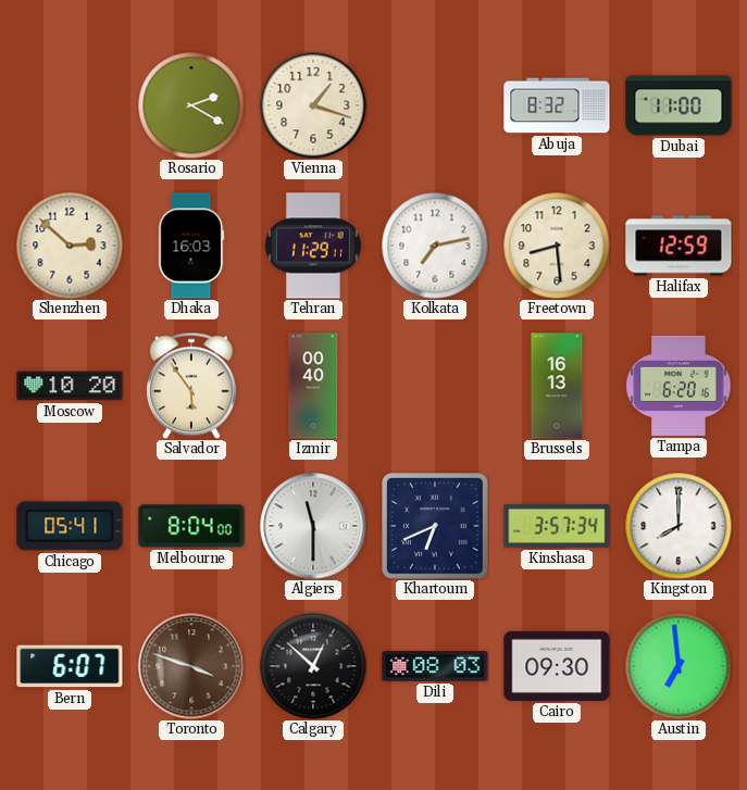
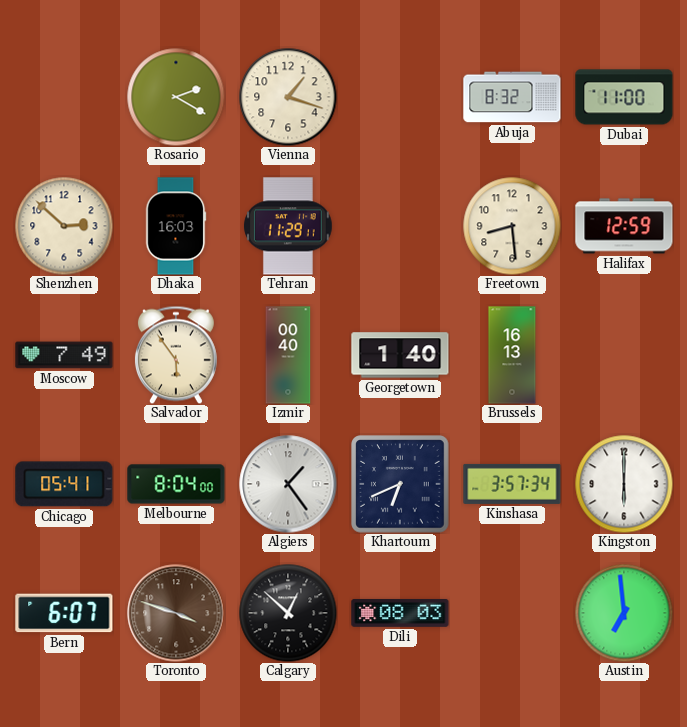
Kolkata: 7:13 -> none (435, 246)
Moscow: 10:20 -> 7:49 (64, 355)
Georgetown: none -> 1:40 (400, 355)
Tampa: 6:20 -> none (678, 386)
Algiers: 11:30 -> 1:24 (288, 484)
Kingston: 8:00 -> 6:00 (624, 484)
Cairo: 09:30 -> none (557, 666)
